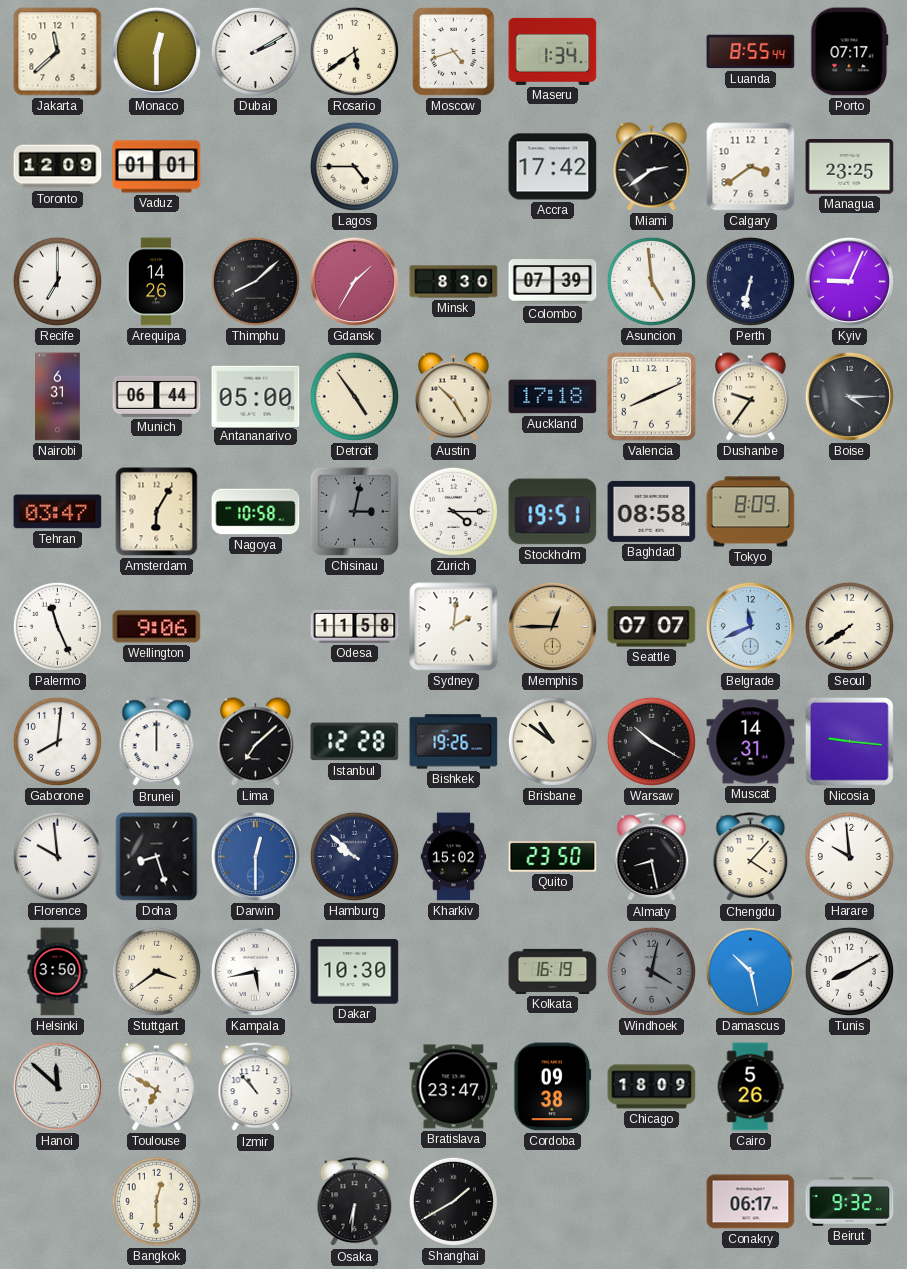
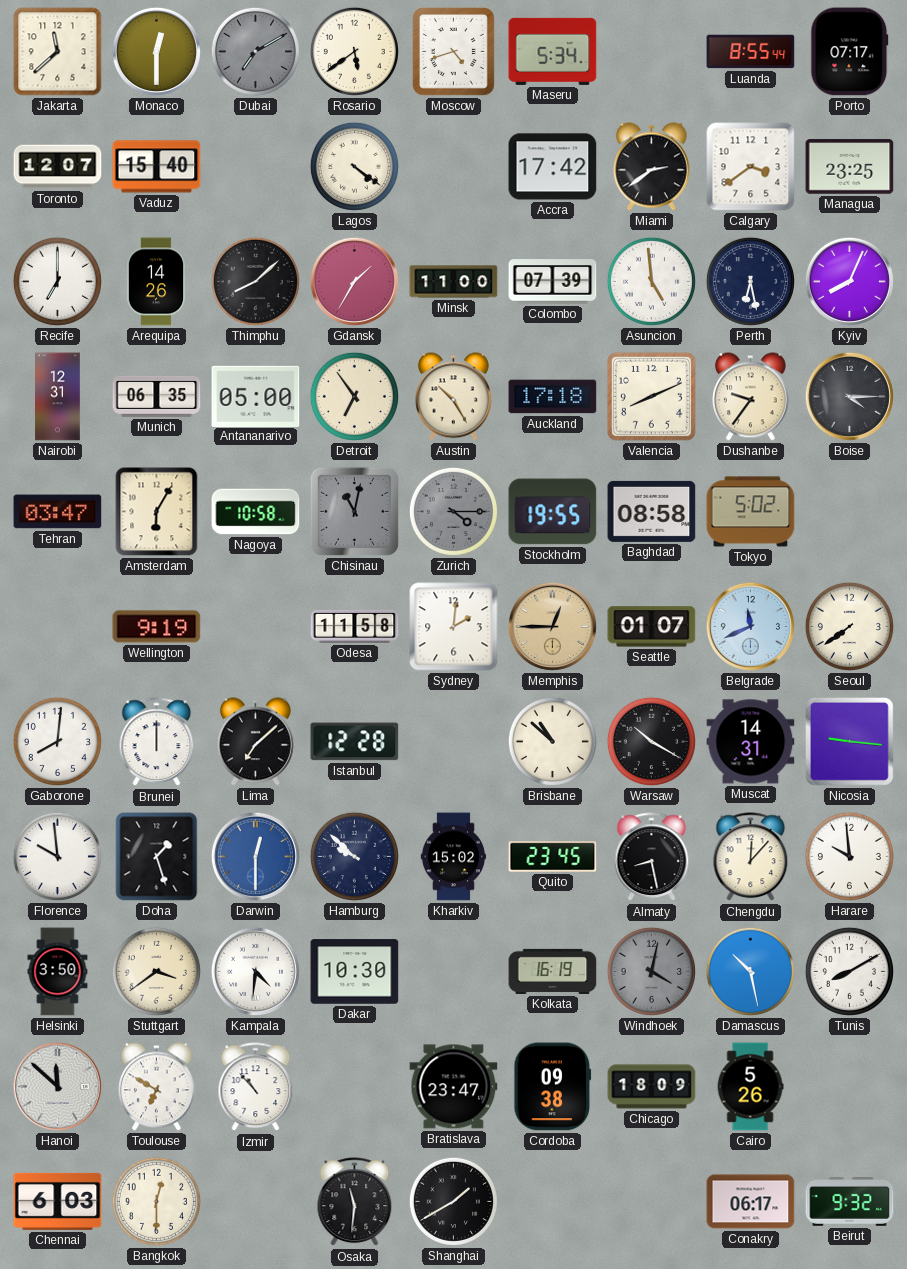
Dubai: 2:10 -> 7:10 (255, 51)
Dubai dial: white -> grey (255, 51)
Maseru: 1:34 -> 5:34 (553, 51)
Toronto: 12:09 -> 12:07 (58, 167)
Vaduz: 01:01 -> 15:40 (157, 167)
Lagos: 4:45 -> 4:21 (354, 166)
Minsk: 8:30 -> 11:00 (454, 282)
Perth: 6:32 -> 6:28 (750, 281)
Kyiv: 9:04 -> 8:04 (849, 281)
Nairobi: 6:31 -> 12:31 (58, 397)
Munich: 06:44 -> 06:35 (157, 396)
Detroit: 4:54 -> 6:54 (354, 396)
Chisinau: 3:02 -> 11:02 (354, 511)
Zurich dial: white -> grey (453, 511)
Stockholm: 19:51 -> 19:55 (553, 512)
Tokyo: 8:09 -> 5:02 (751, 512)
Palermo: 11:26 -> none (57, 626)
Wellington: 9:06 -> 9:19 (157, 627)
Seattle: 07:07 -> 01:07 (652, 627)
Bishkek: 19:26 -> none (454, 742)
Brisbane: 10:51 -> 10:52 (552, 741)
Doha: 8:27 -> 1:27 (157, 857)
Quito: 23:50 -> 23:45 (553, 857)
Chengdu: 4:07 -> 12:07 (751, 857)
Kampala: 5:43 -> 4:31 (255, 971)
Chennai: none -> 6:03 (58, 1201)
Osaka: 6:31 -> 11:31 (355, 1202)
